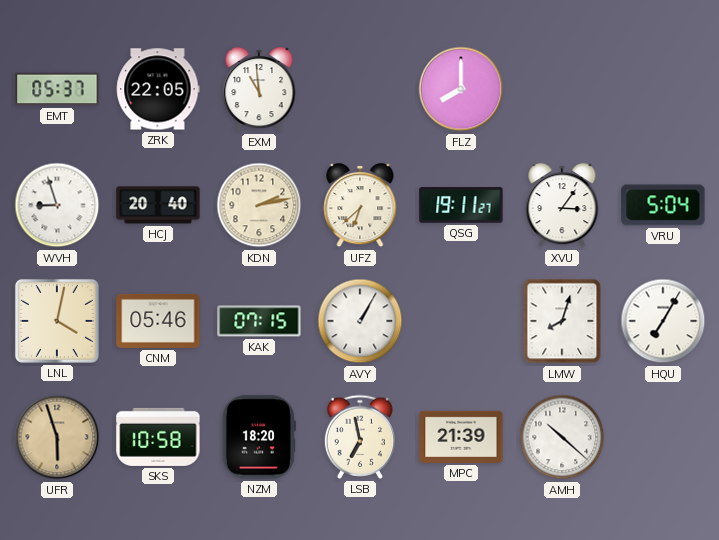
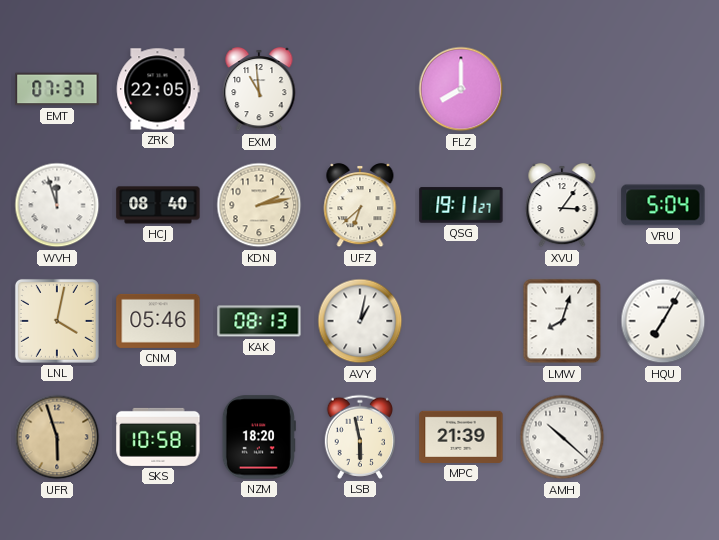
EMT: 05:37 -> 07:37 (57, 89)
WVH: 8:57 -> 11:57 (57, 205)
HCJ: 20:40 -> 08:40 (158, 205)
KAK: 07:15 -> 08:13 (259, 321)
AVY: 1:05 -> 1:02 (360, 321)
LSB: 6:58 -> 5:58 (359, 437)
